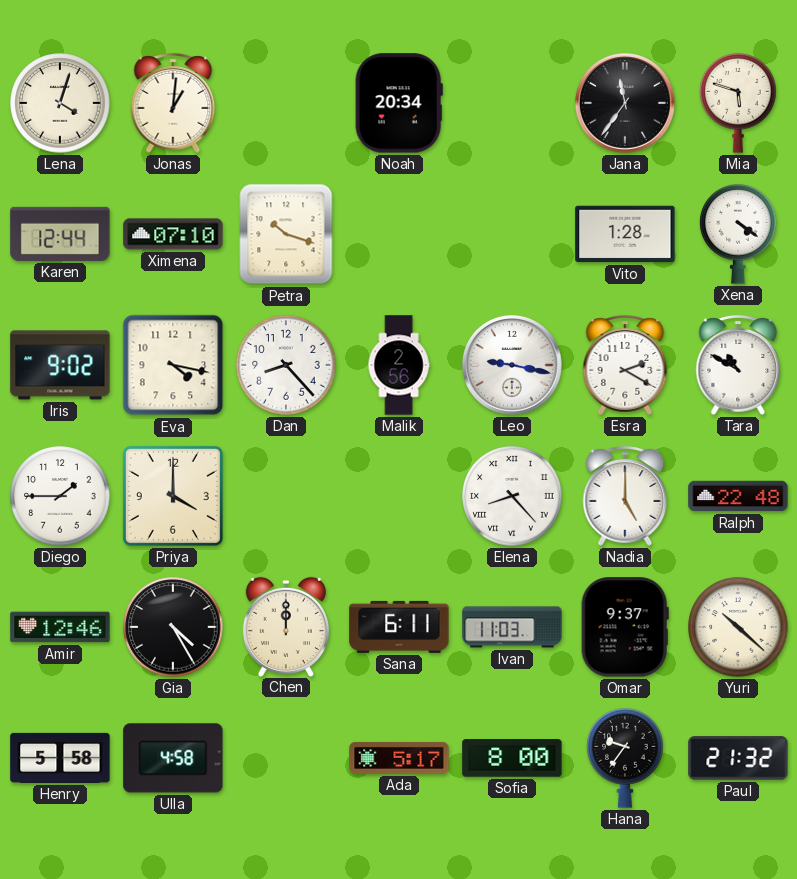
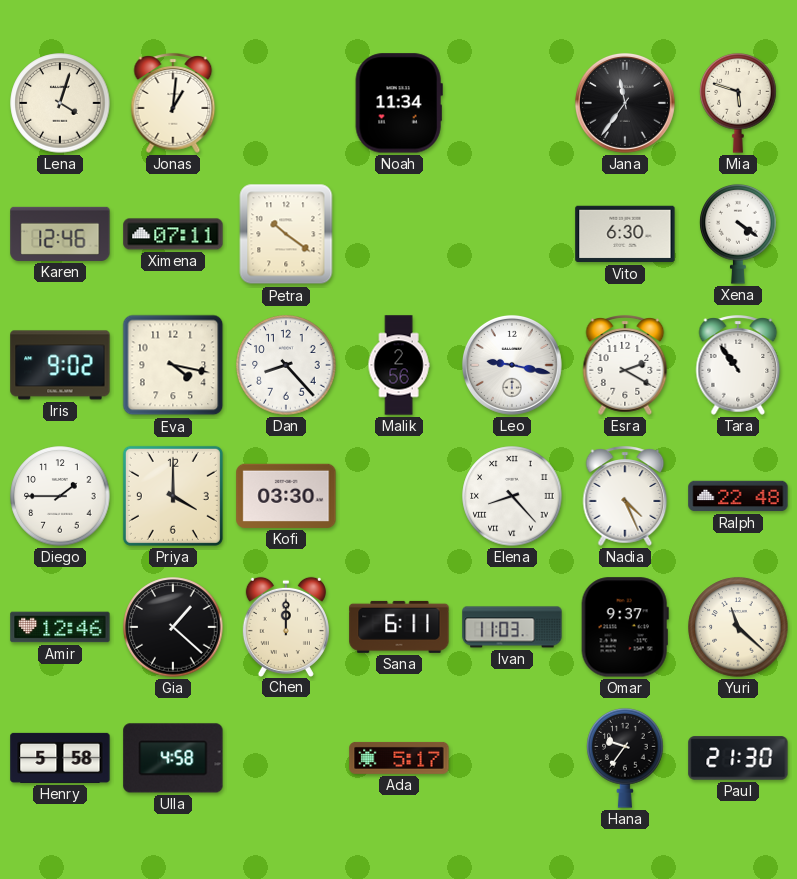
Noah: 20:34 -> 11:34 (399, 103)
Karen: 12:44 -> 12:46 (60, 234)
Ximena: 07:10 -> 07:11 (173, 234)
Petra: 10:18 -> 10:21 (286, 234)
Vito: 1:28 -> 6:30 (625, 234)
Tara: 10:50 -> 10:54 (738, 365)
Kofi: none -> 03:30 (286, 496)
Nadia: 5:00 -> 4:26 (625, 496)
Gia: 4:25 -> 1:22 (173, 627)
Yuri: 10:22 -> 11:22 (738, 627)
Sofia: 8:00 -> none (512, 758)
Paul: 21:32 -> 21:30 (738, 758)
